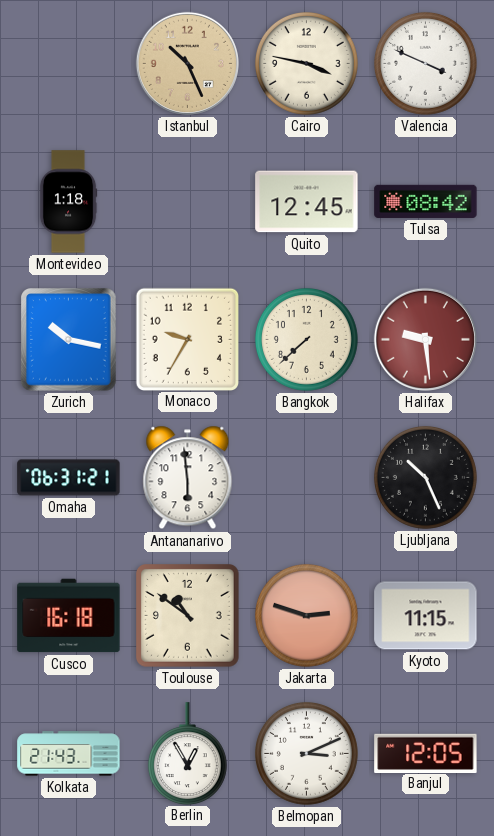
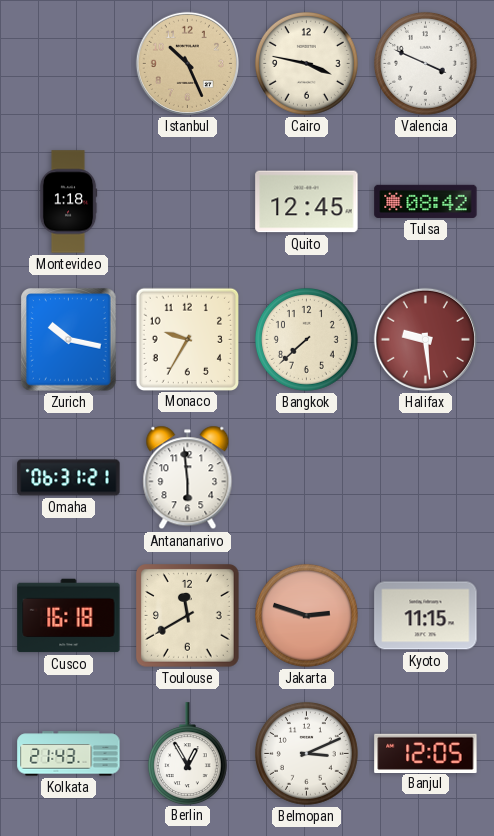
Ljubljana: 10:26 -> none (425, 477)
Toulouse: 10:51 -> 11:40 (188, 616)
